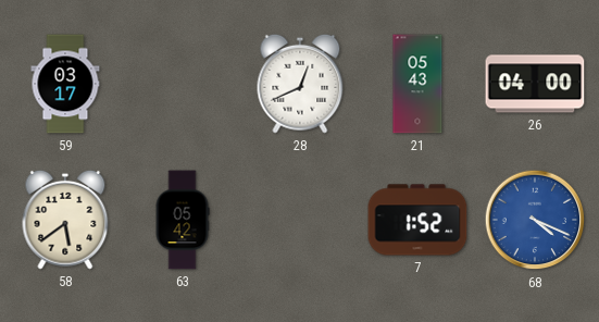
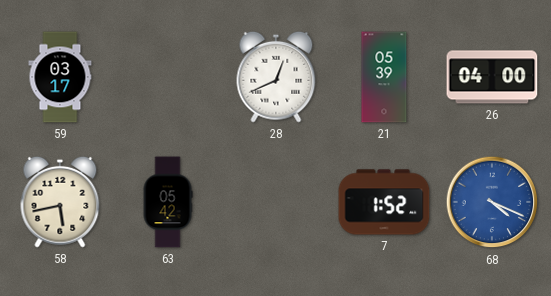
21: 05:43 -> 05:39 (384, 77)
58: 5:39 -> 5:43 (60, 202)
